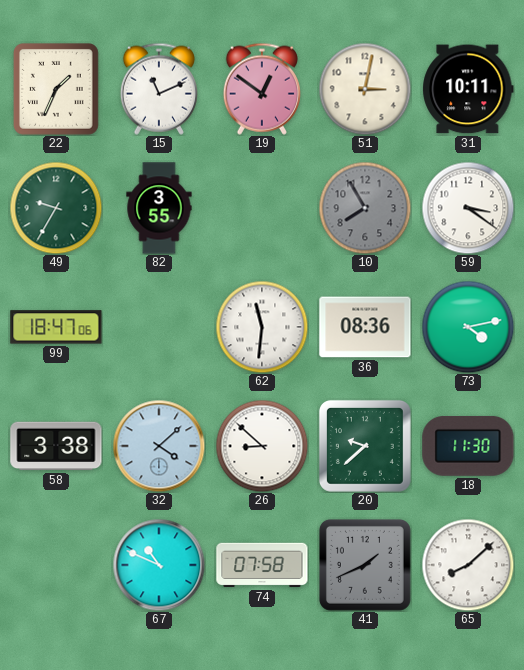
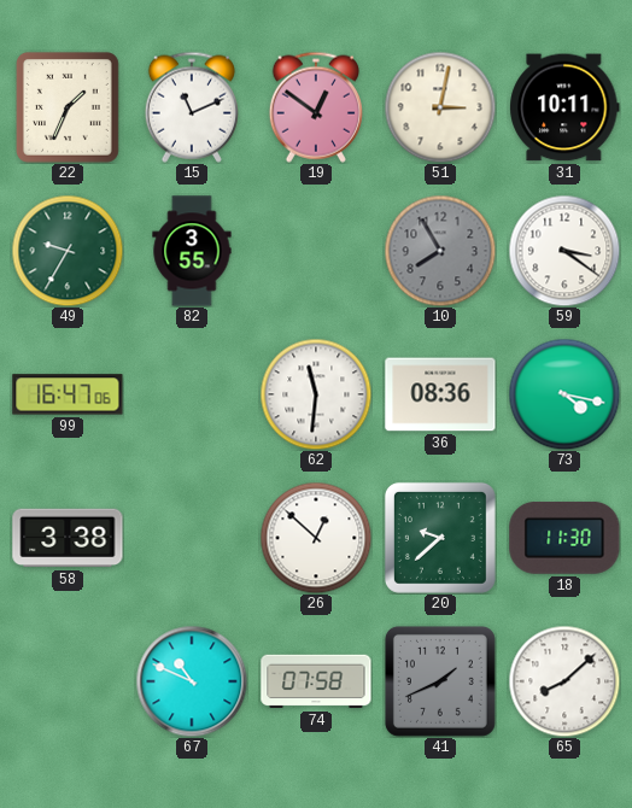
99: 18:47 -> 16:47 (68, 394)
73: 4:13 -> 4:17 (564, 394)
32: 4:08 -> none (159, 446)
26: 8:52 -> 12:52 (316, 538)
